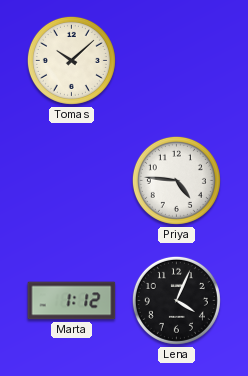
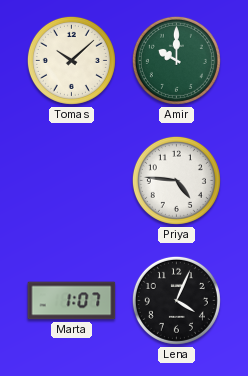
Amir: none -> 10:00 (176, 60)
Marta: 1:12 -> 1:07 (72, 301)
